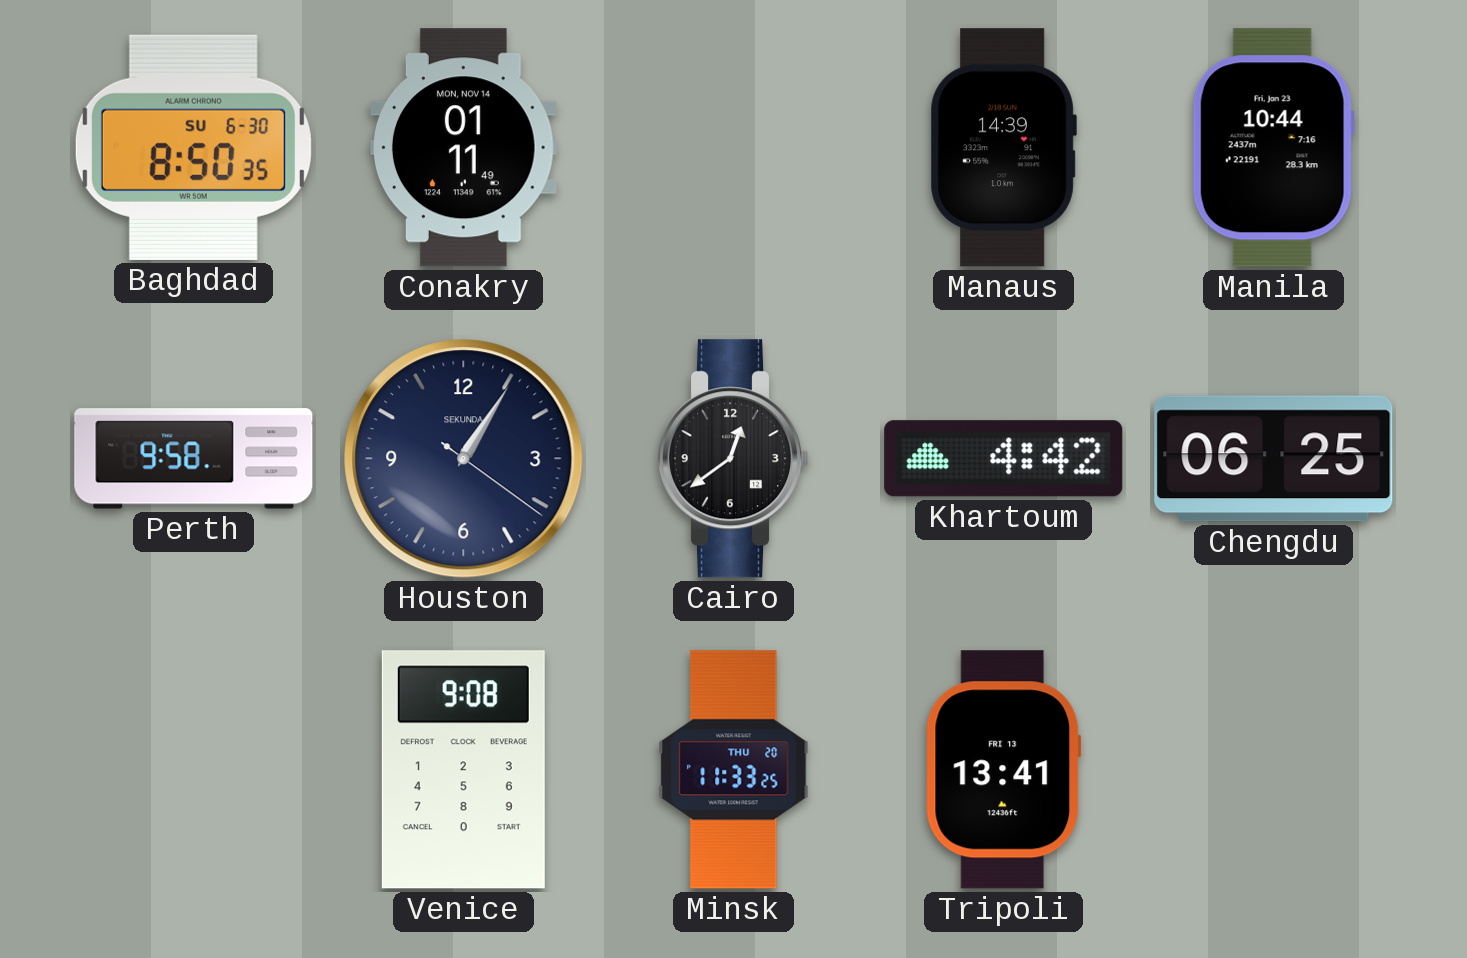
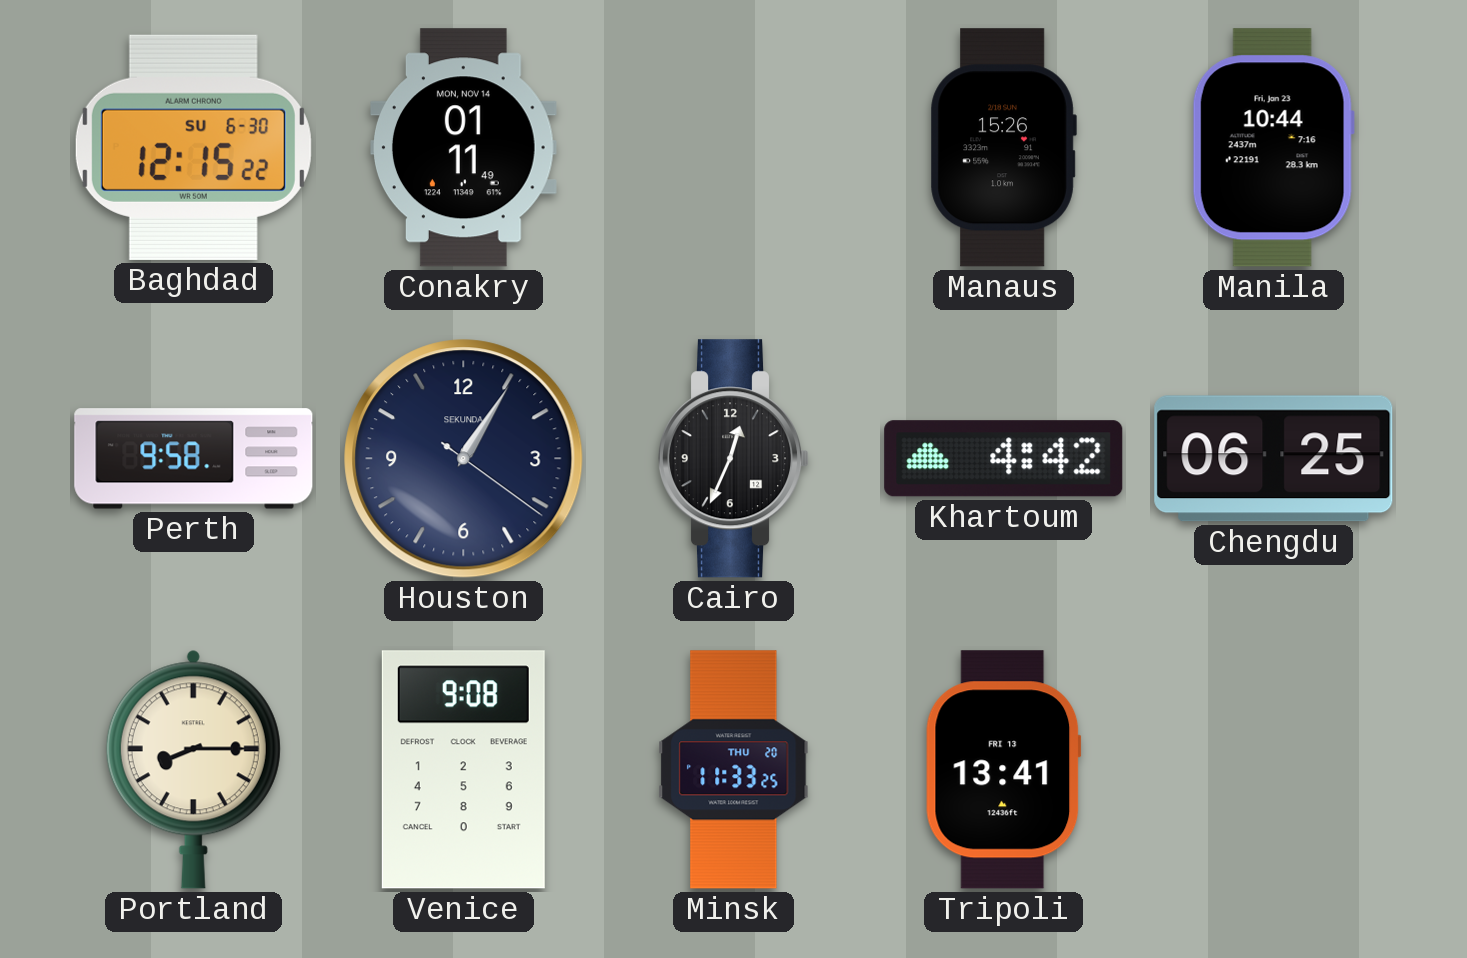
Baghdad: 8:50 -> 12:15 (193, 147)
Manaus: 14:39 -> 15:26 (1003, 148)
Cairo: 12:39 -> 12:34 (734, 459)
Portland: none -> 8:15 (193, 769)
